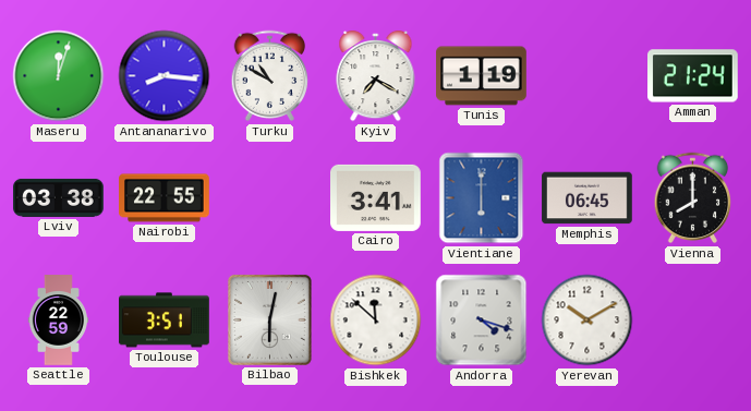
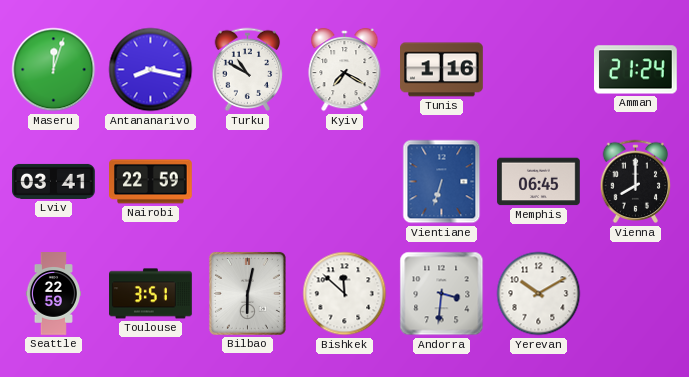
Antananarivo: 8:16 -> 8:17 (151, 70)
Tunis: 1:19 -> 1:16 (442, 70)
Lviv: 03:38 -> 03:41 (54, 181)
Nairobi: 22:55 -> 22:59 (151, 182)
Cairo: 3:41 -> none (376, 197)
Vientiane: 6:00 -> 6:33 (442, 182)
Andorra: 4:18 -> 3:31 (442, 294)
